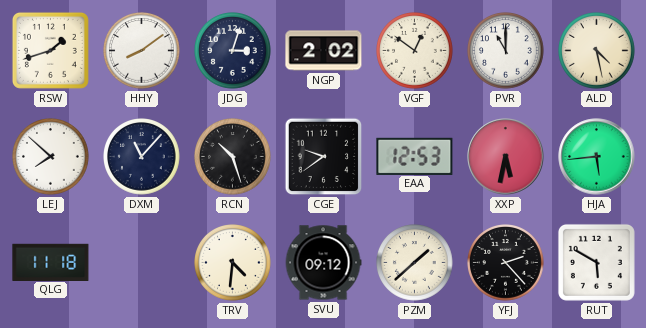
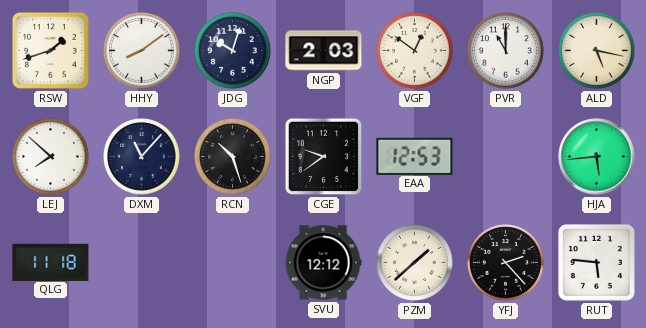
JDG: 3:03 -> 10:03 (233, 51)
NGP: 2:02 -> 2:03 (324, 51)
ALD: 4:28 -> 5:17 (597, 51)
XXP: 5:32 -> none (506, 157)
TRV: 4:31 -> none (233, 263)
SVU: 09:12 -> 12:12 (323, 263)
RUT: 5:50 -> 5:46 (596, 262)
